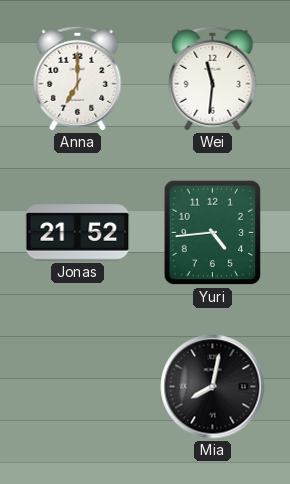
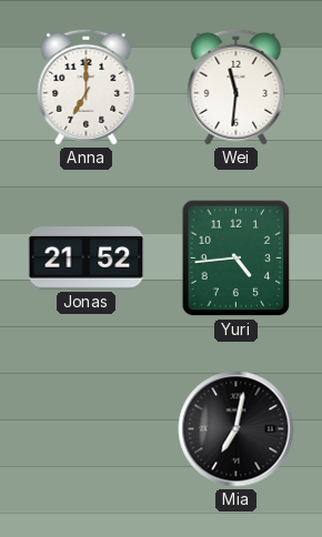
Mia: 8:02 -> 7:02 (237, 429)
